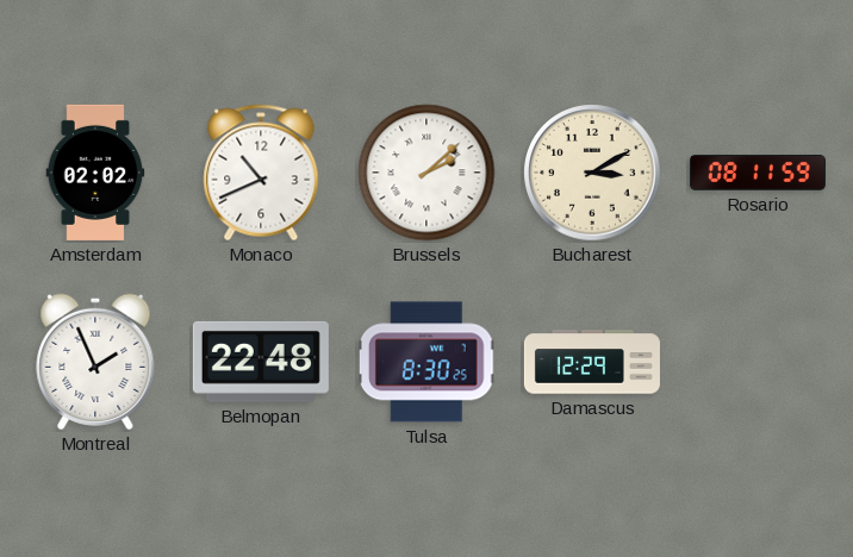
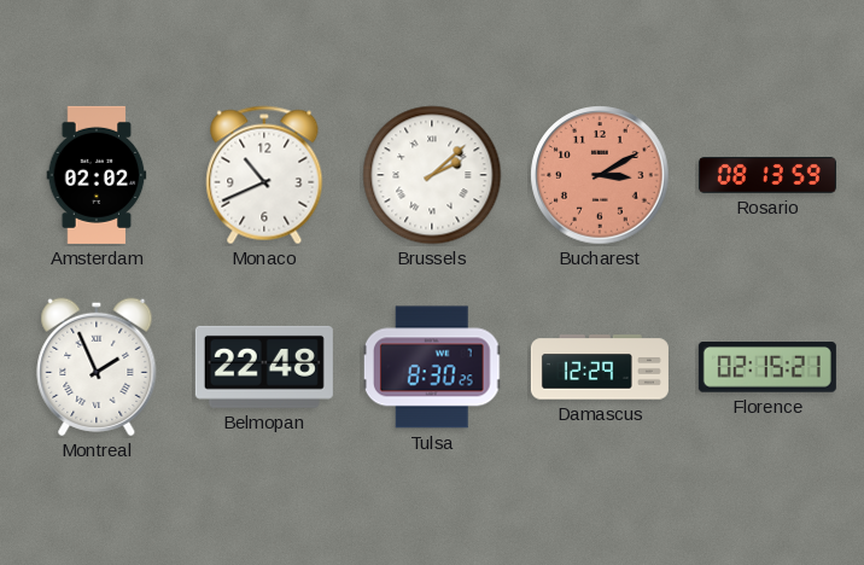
Bucharest dial: cream -> salmon (600, 175)
Rosario: 08:11 -> 08:13 (767, 175)
Florence: none -> 02:15 (767, 367)
